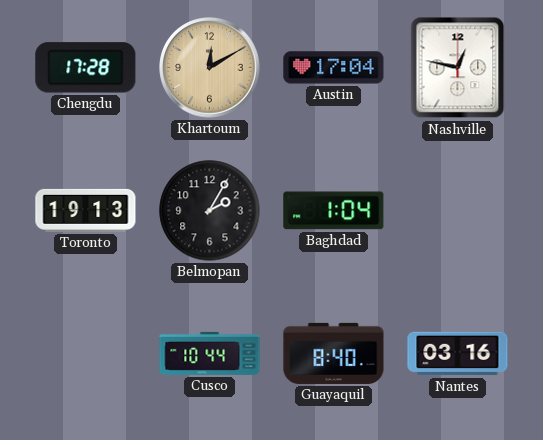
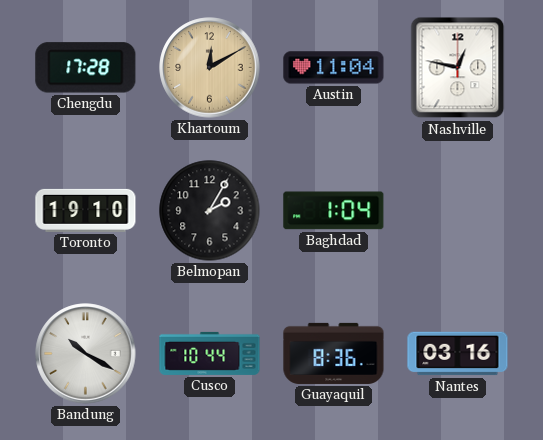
Austin: 17:04 -> 11:04 (334, 68)
Toronto: 19:13 -> 19:10 (86, 210)
Bandung: none -> 10:20 (86, 354)
Guayaquil: 8:40 -> 8:36 (334, 353)
